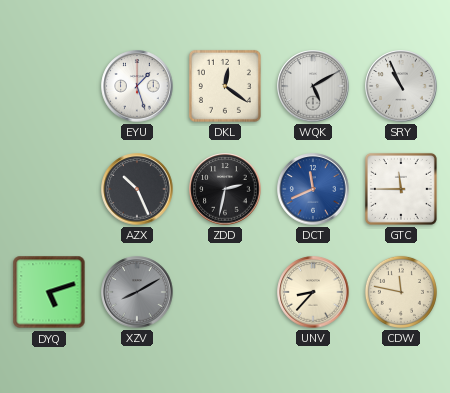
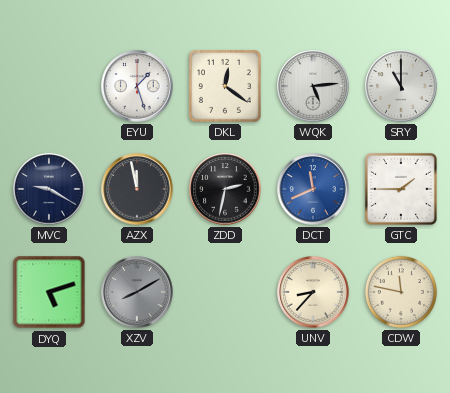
WQK: 5:10 -> 5:14 (313, 86)
SRY: 10:56 -> 11:00 (401, 86)
MVC: none -> 9:20 (49, 189)
AZX: 10:26 -> 11:58 (137, 189)
GTC: 11:45 -> 1:45 (401, 189)
